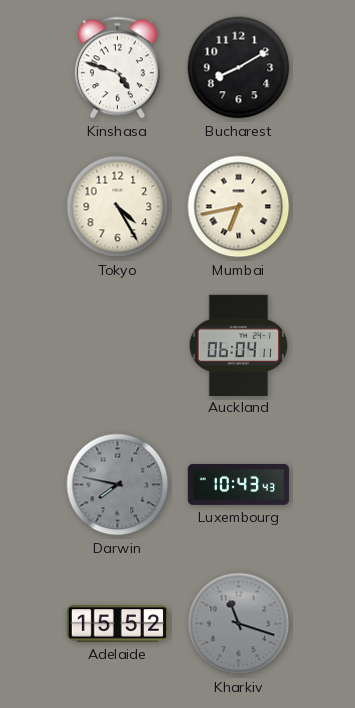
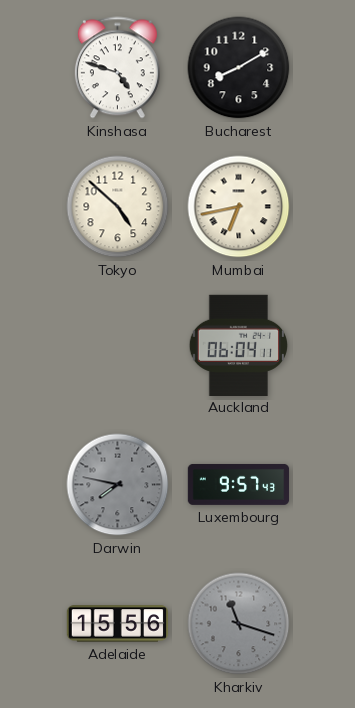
Tokyo: 4:25 -> 4:52 (118, 207)
Luxembourg: 10:43 -> 9:57 (239, 484)
Adelaide: 15:52 -> 15:56 (118, 624)
